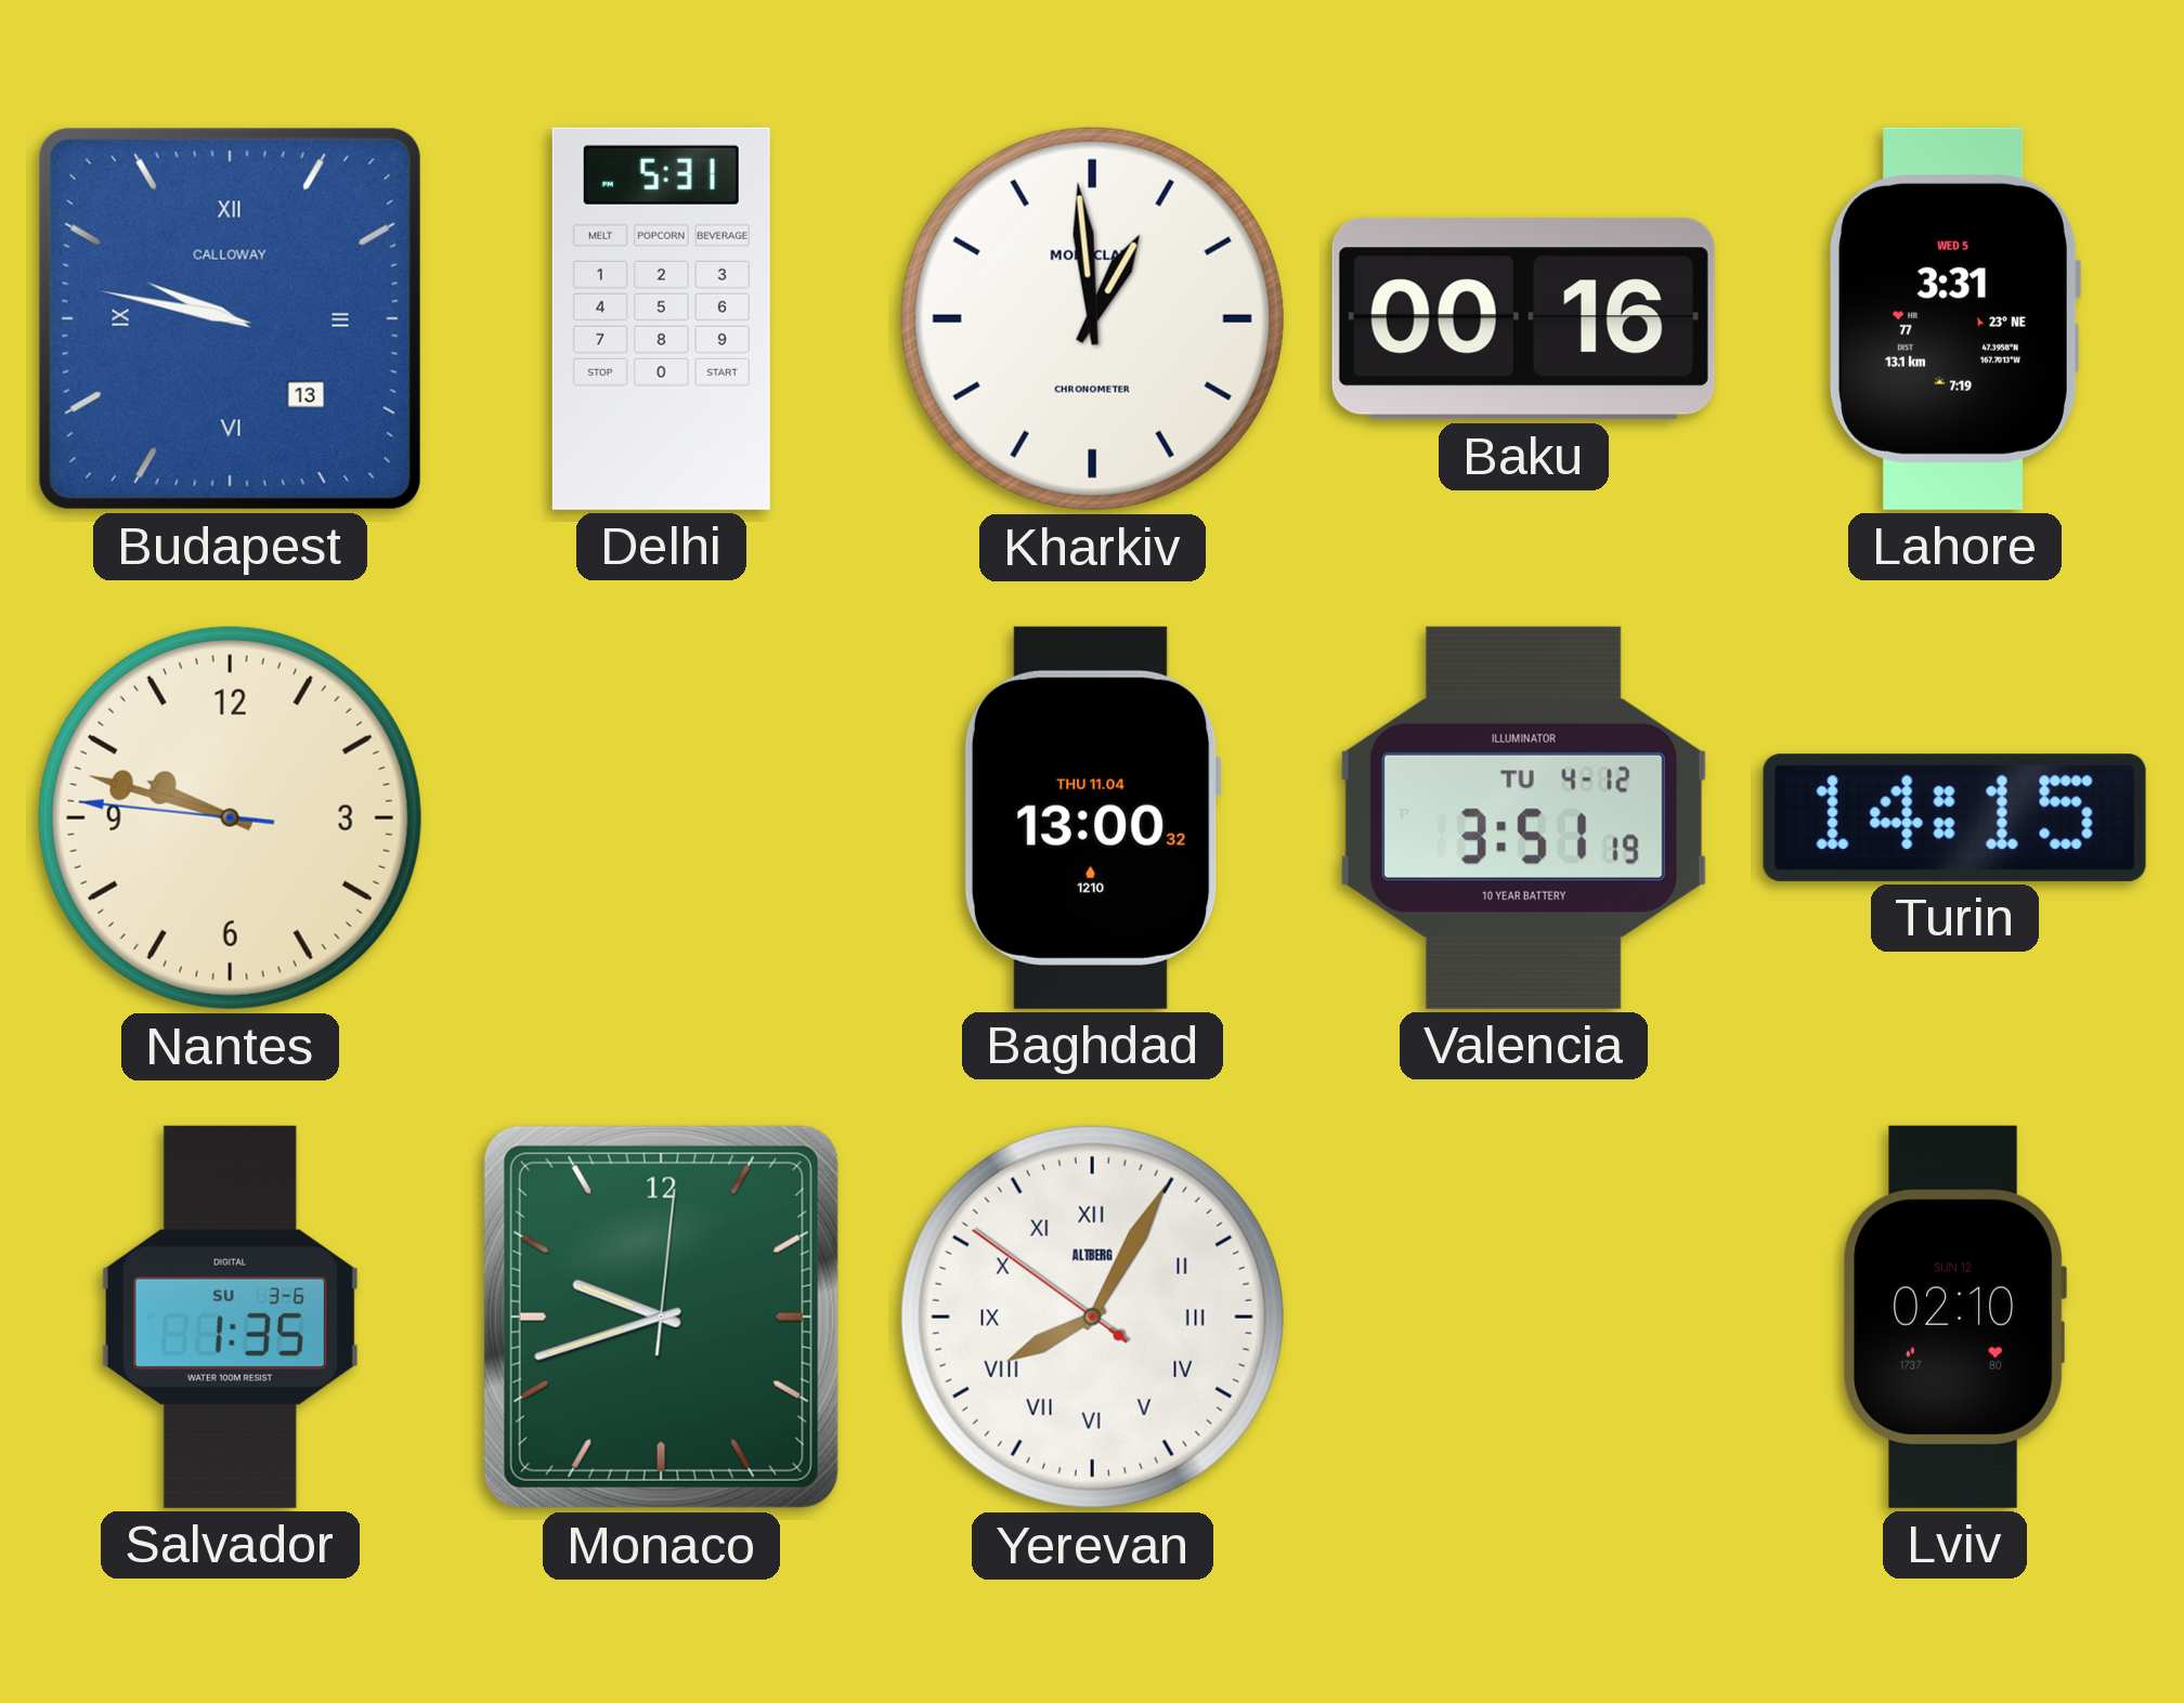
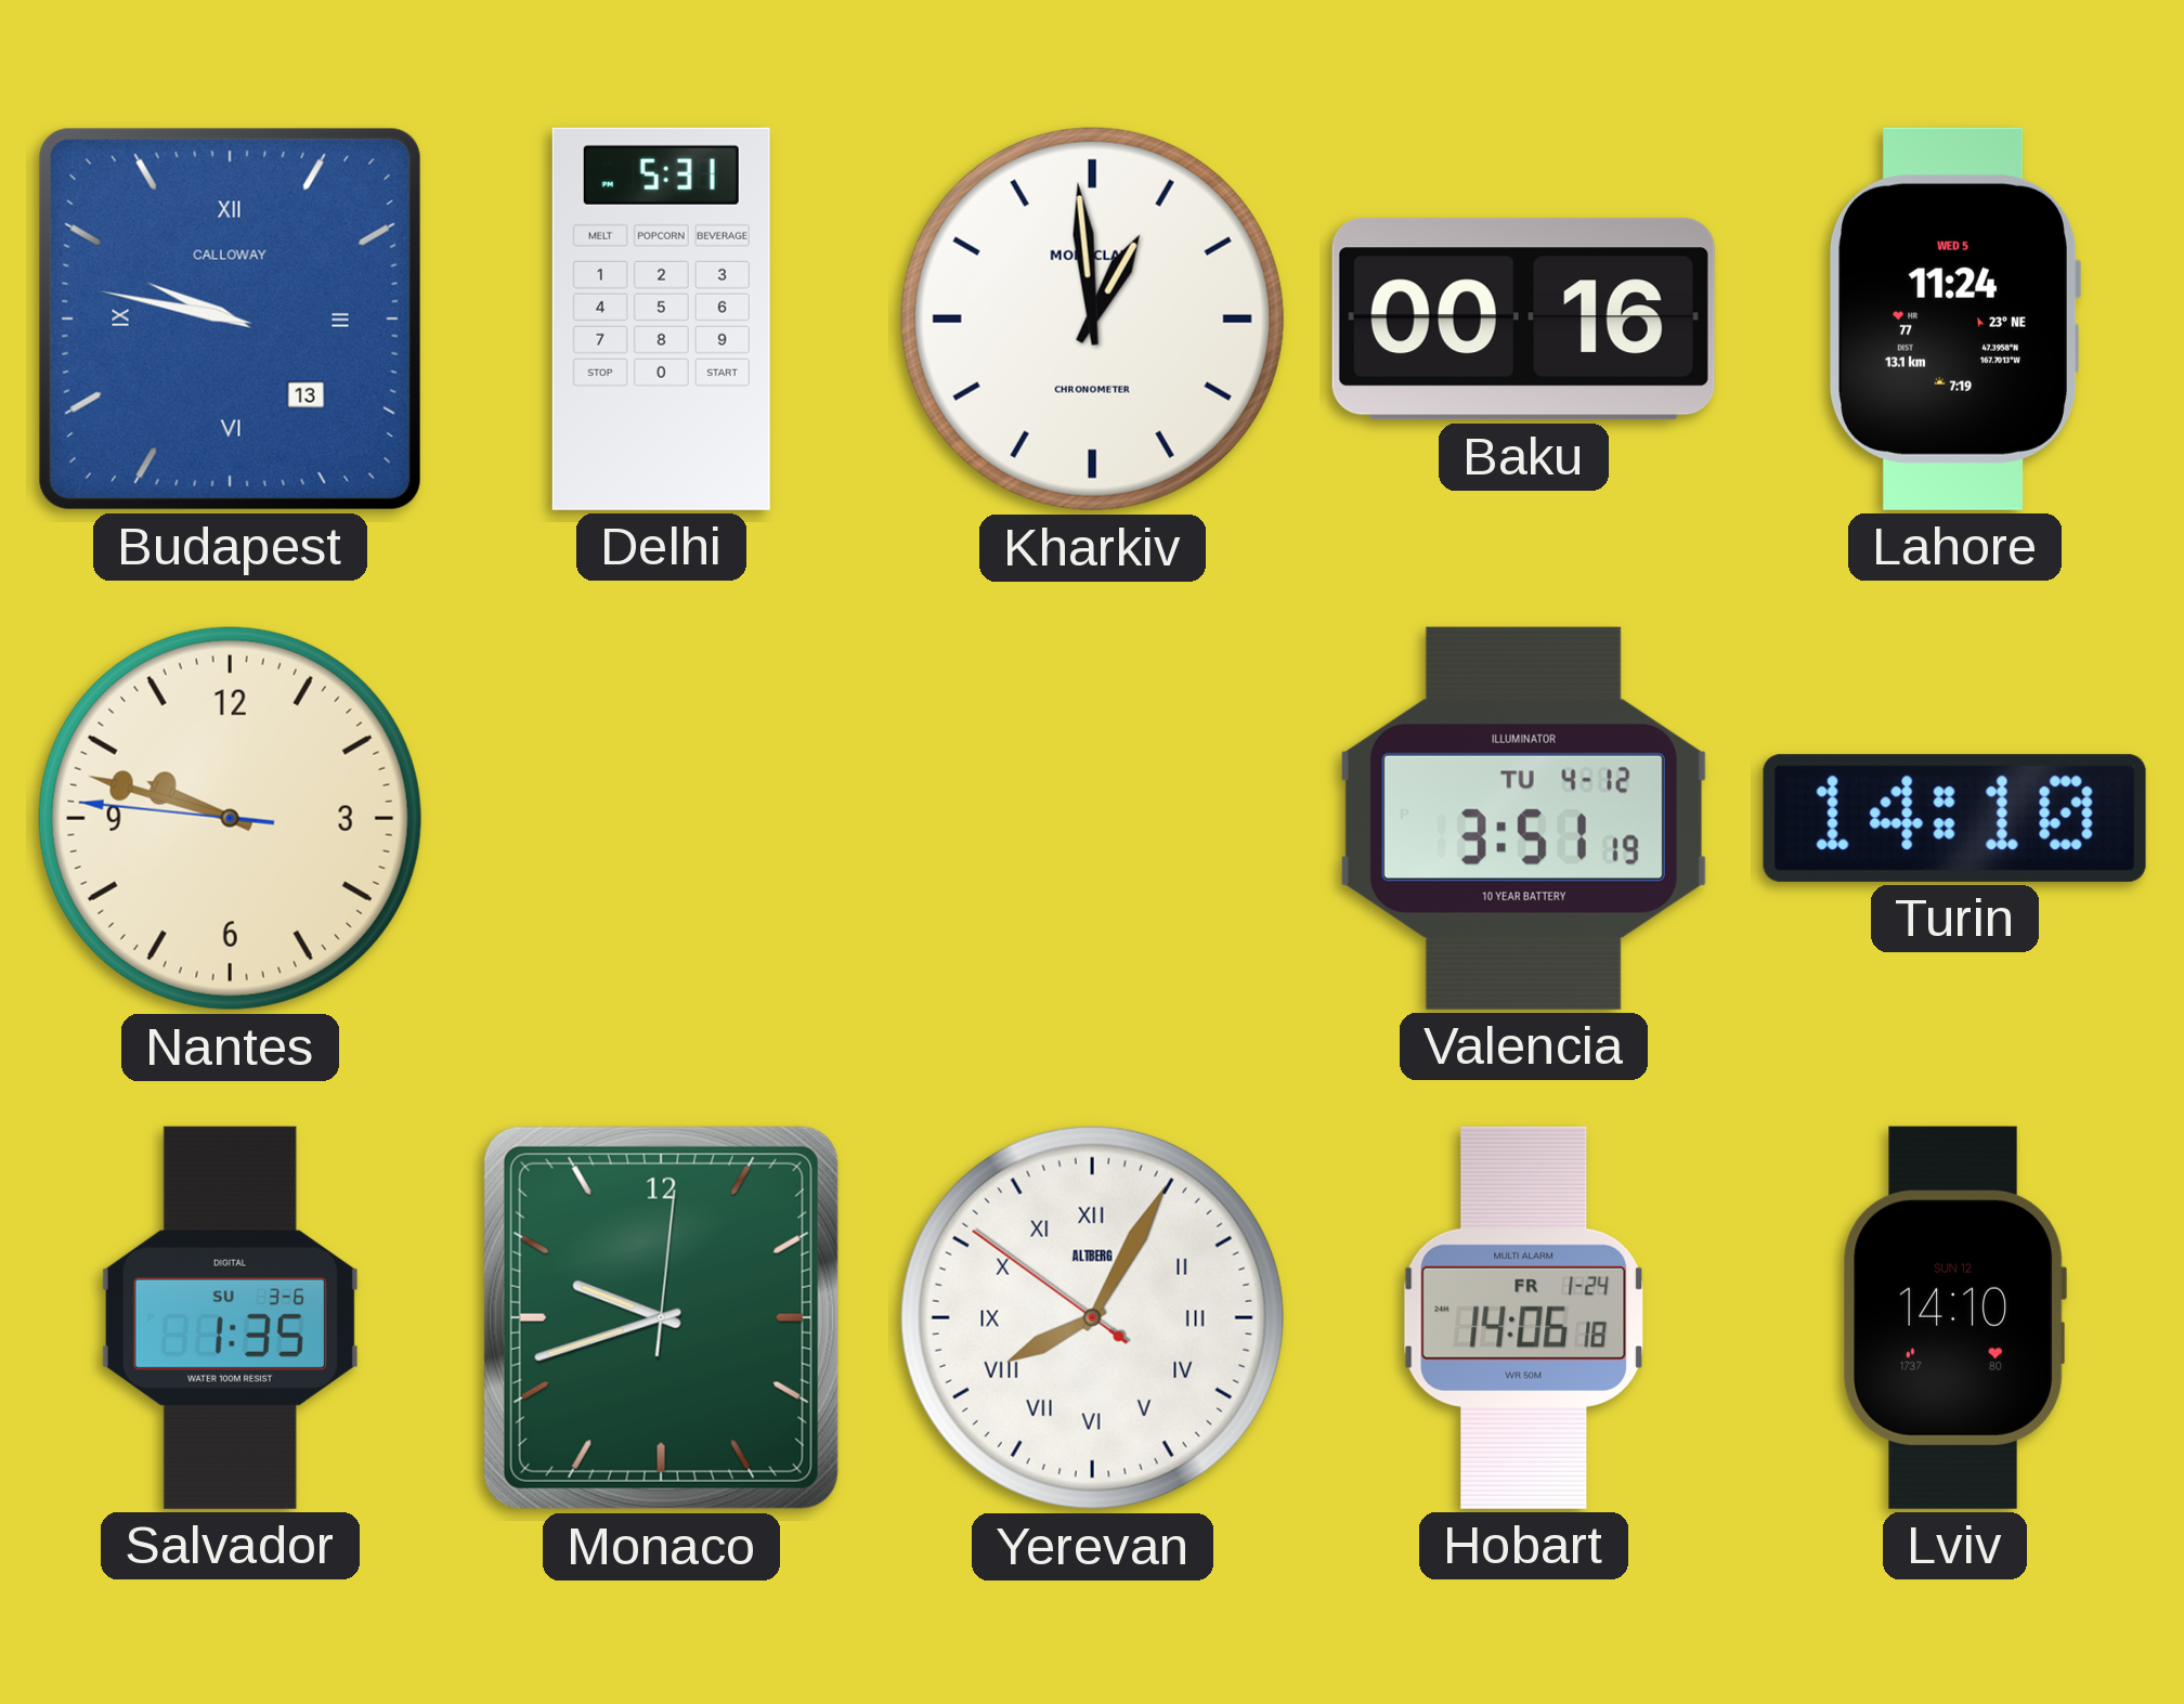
Lahore: 3:31 -> 11:24 (1955, 318)
Baghdad: 13:00 -> none (1092, 817)
Turin: 14:15 -> 14:10 (1954, 818)
Hobart: none -> 14:06 (1524, 1317)
Lviv: 02:10 -> 14:10 (1954, 1317)
